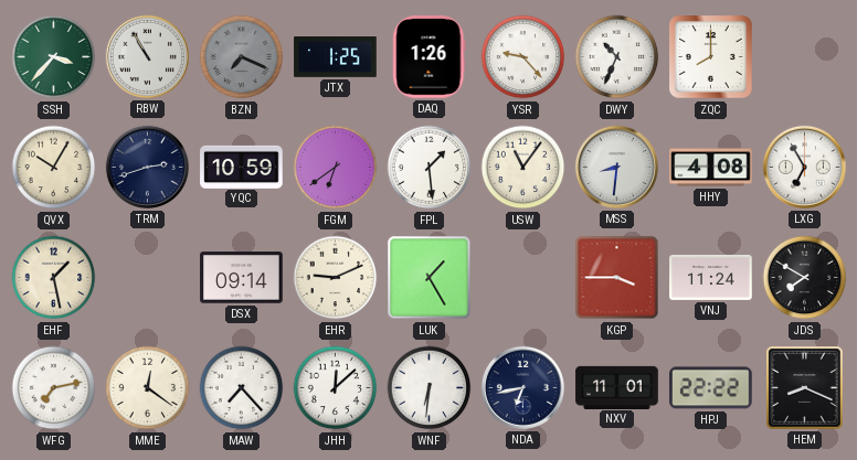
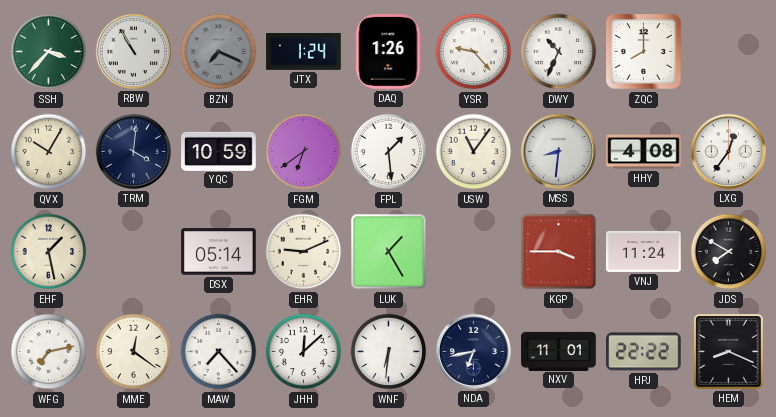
JTX: 1:25 -> 1:24 (304, 52)
TRM: 2:42 -> 4:01 (133, 151)
LXG: 6:55 -> 12:36 (728, 151)
DSX: 09:14 -> 05:14 (219, 252)
